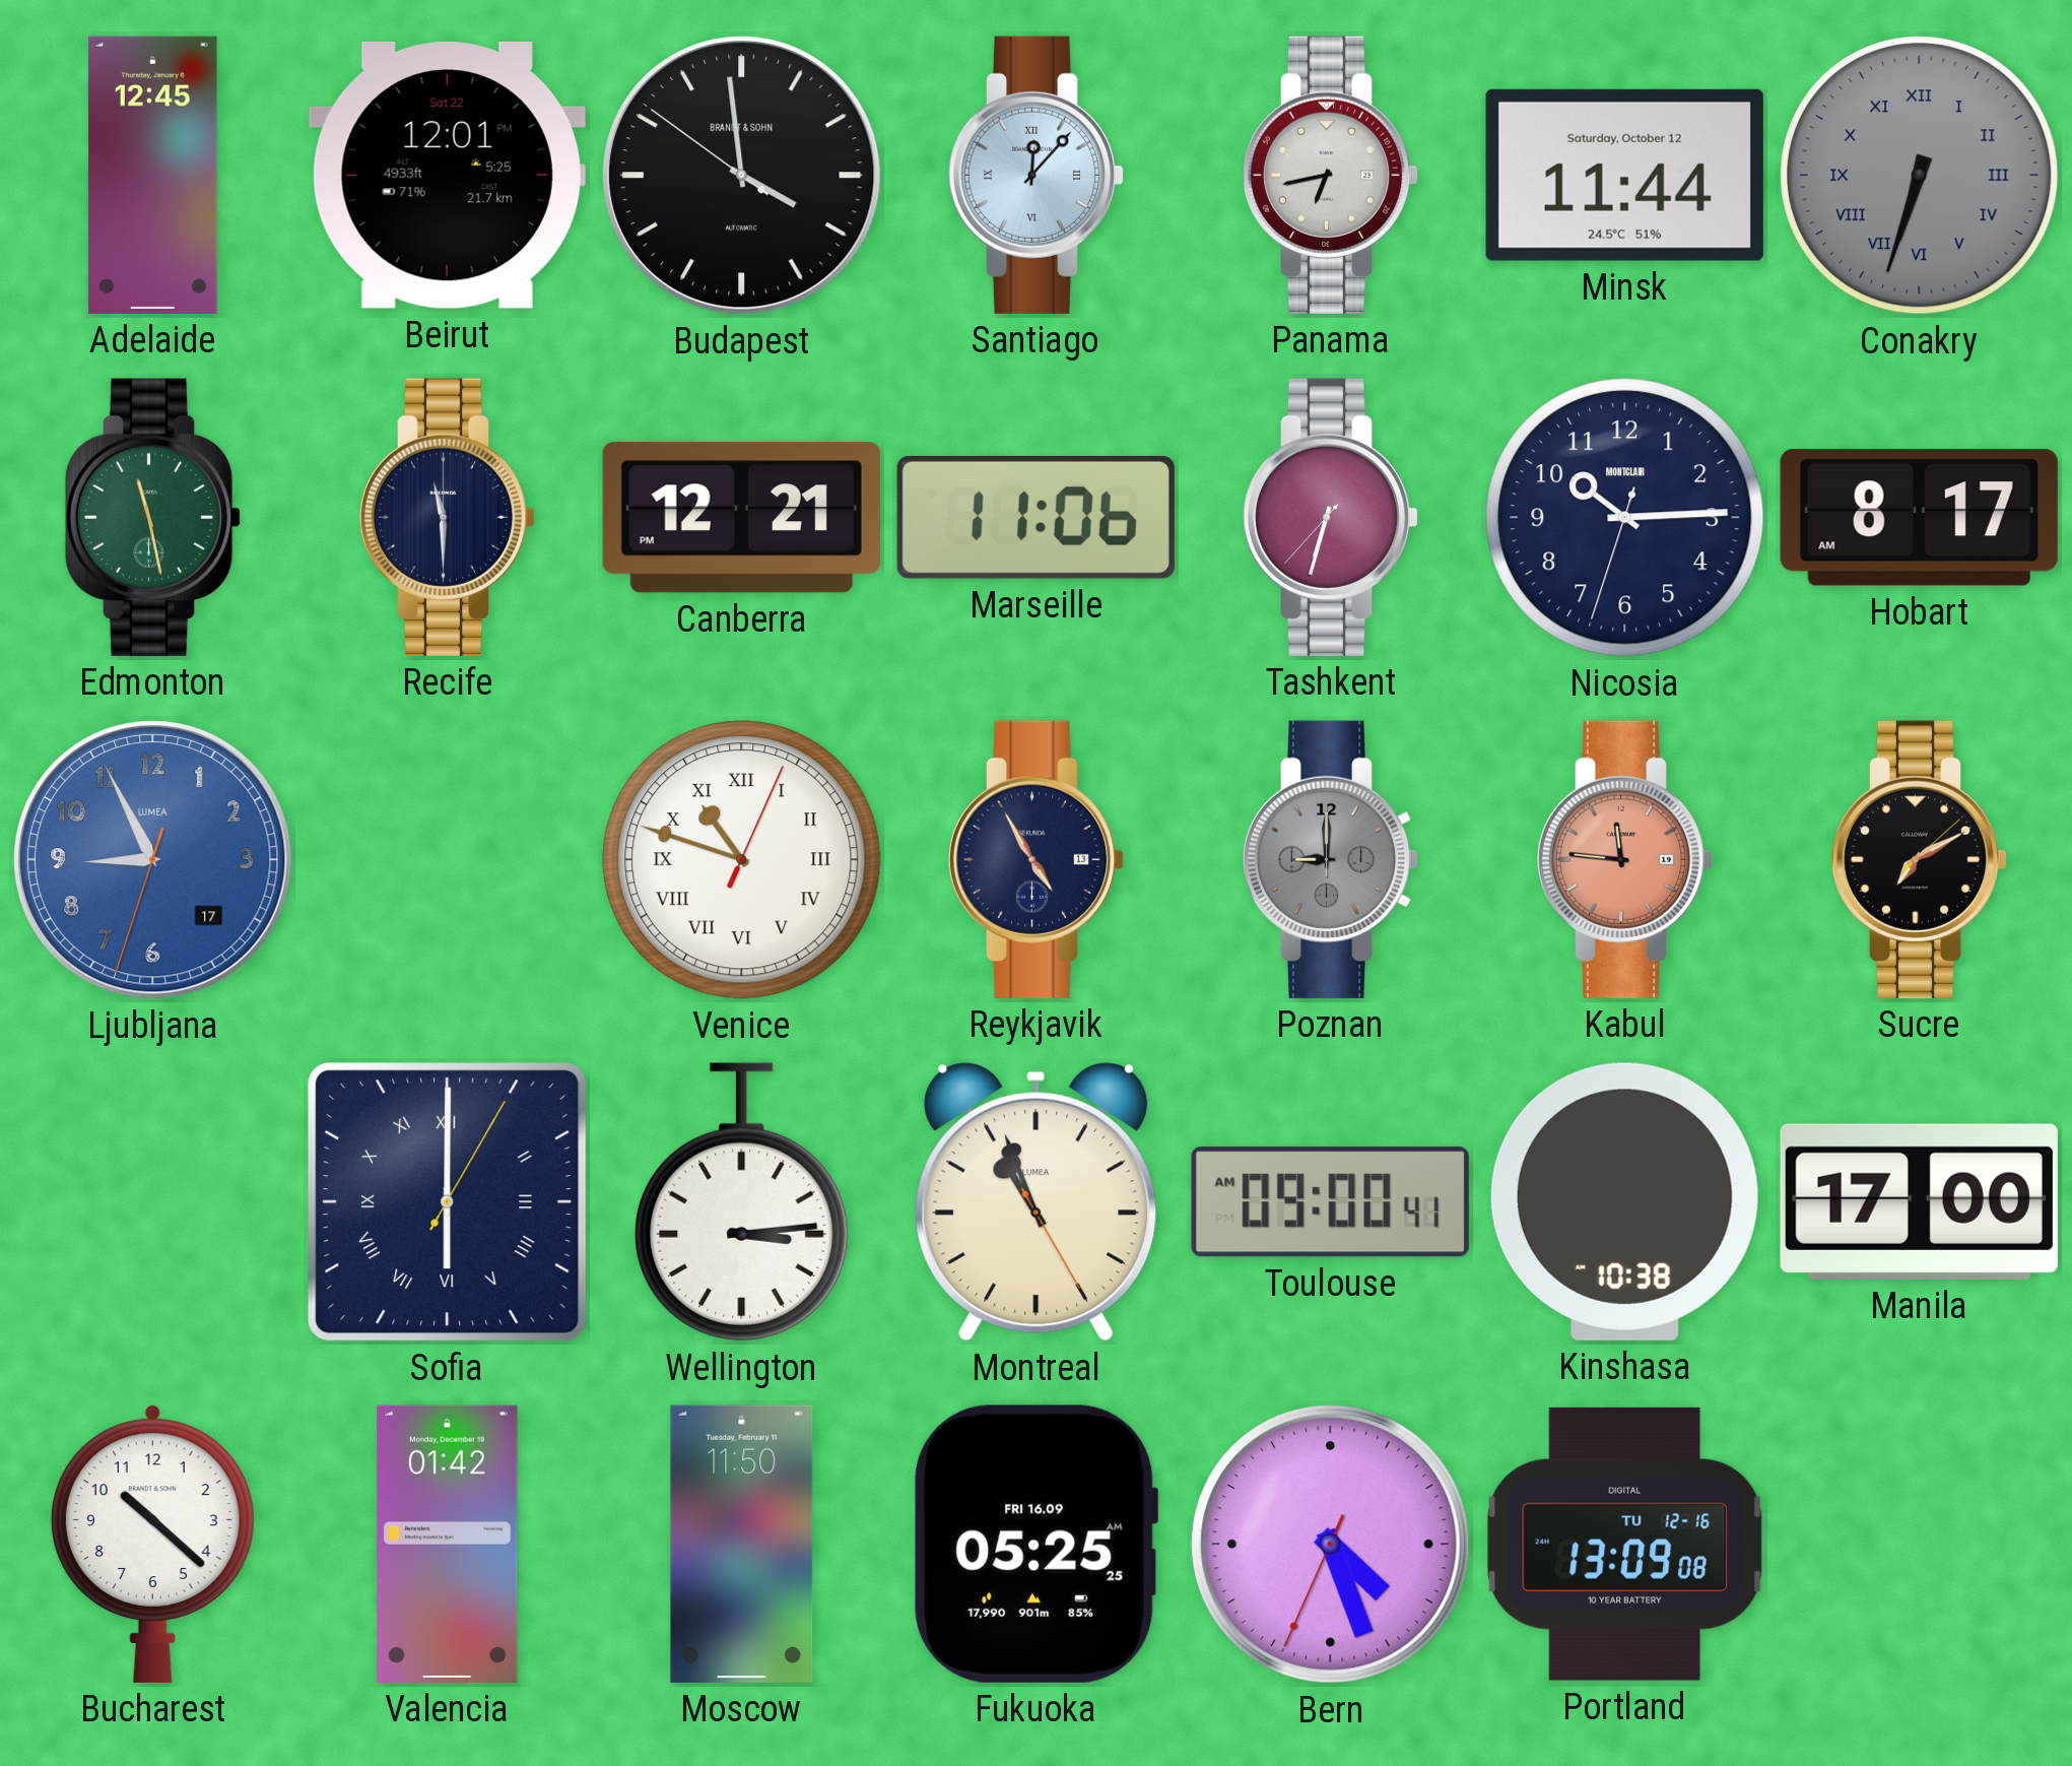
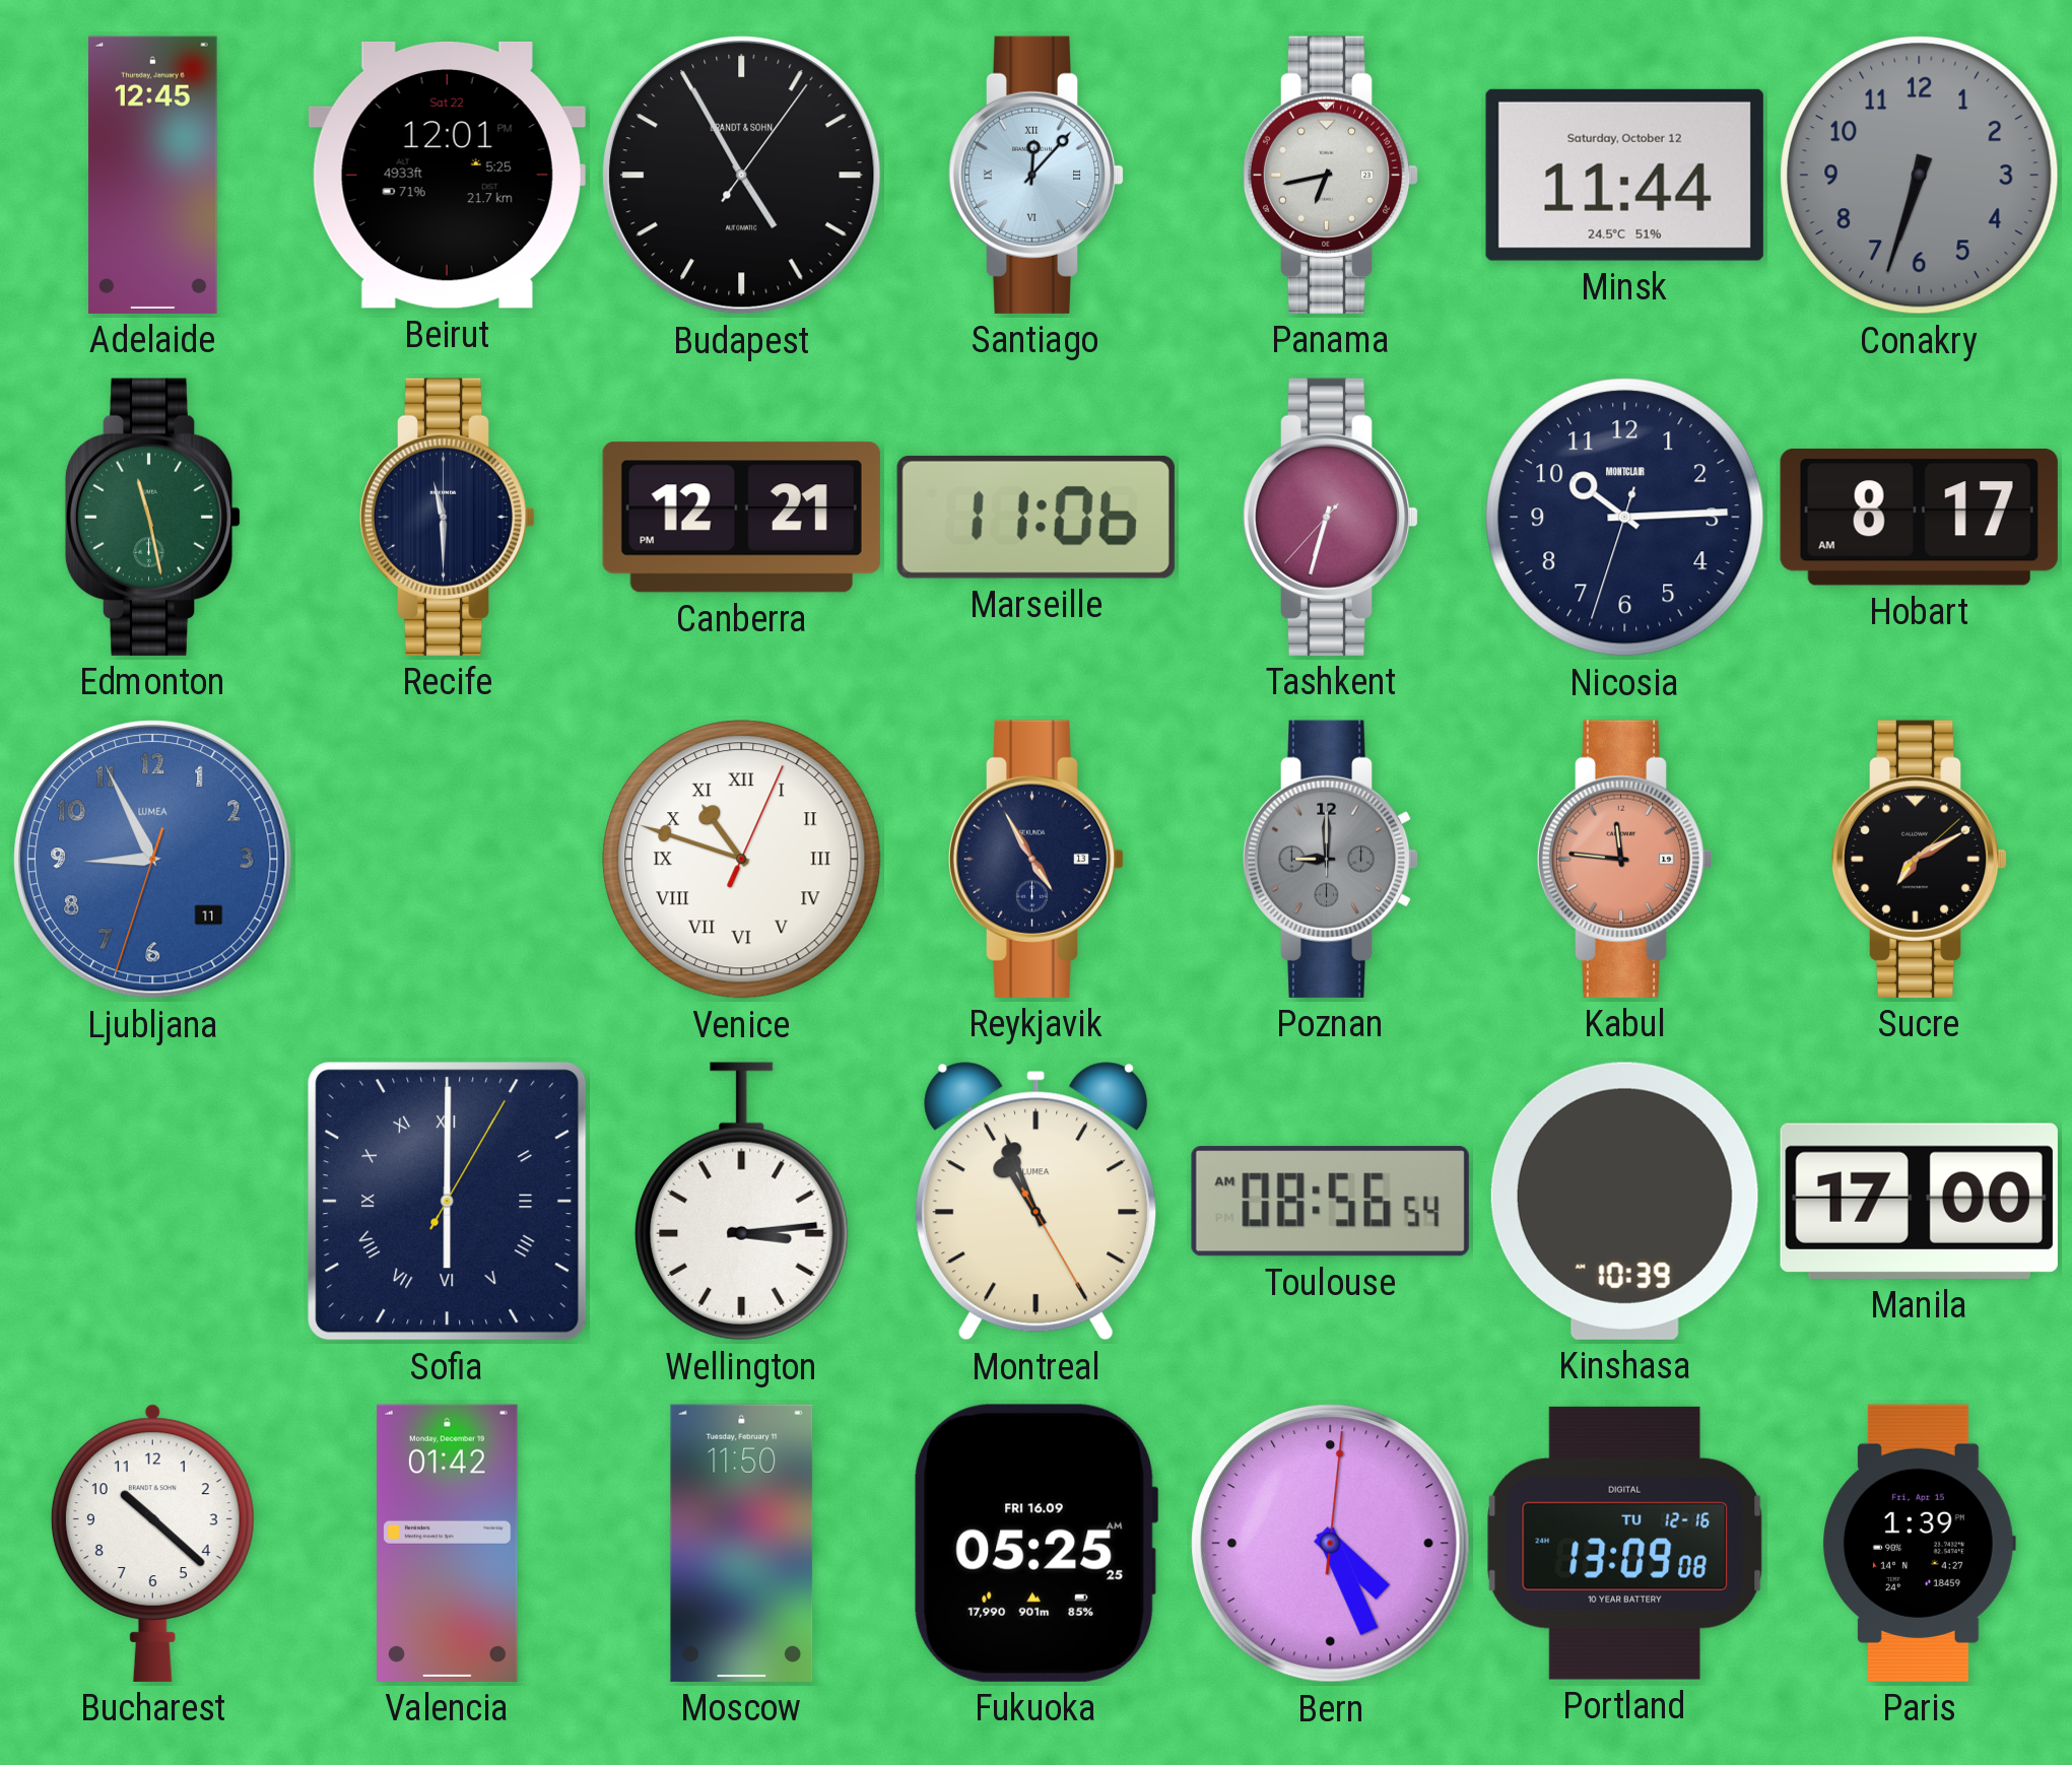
Budapest: 3:58 -> 4:55 (742, 176)
Conakry numerals: Roman -> Arabic (1920, 176)
Ljubljana date: 17 -> 11 (153, 860)
Toulouse: 09:00 -> 08:56 (1330, 1202)
Kinshasa: 10:38 -> 10:39 (1624, 1201)
Bern: 4:26:34 -> 4:26:01 (1331, 1544)
Paris: none -> 1:39 (1919, 1543)
